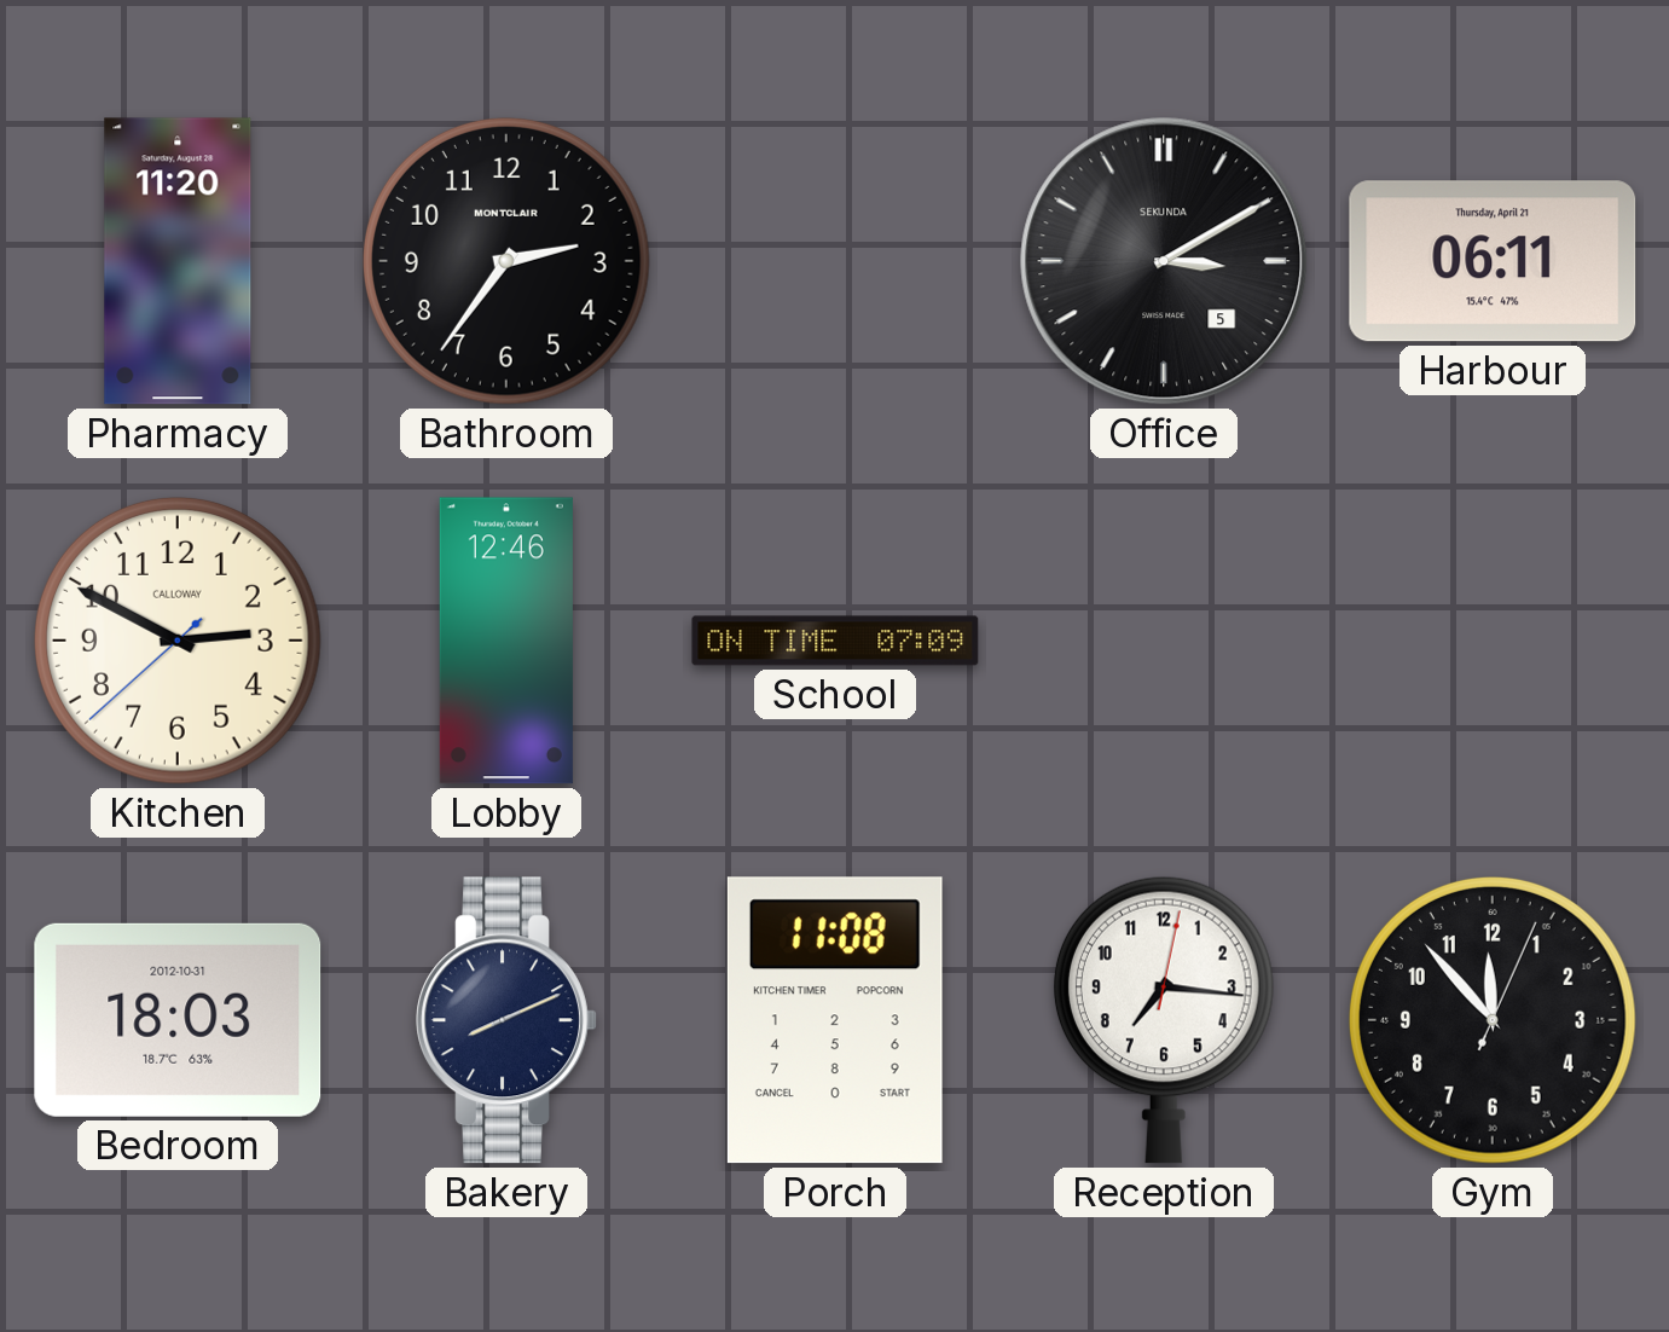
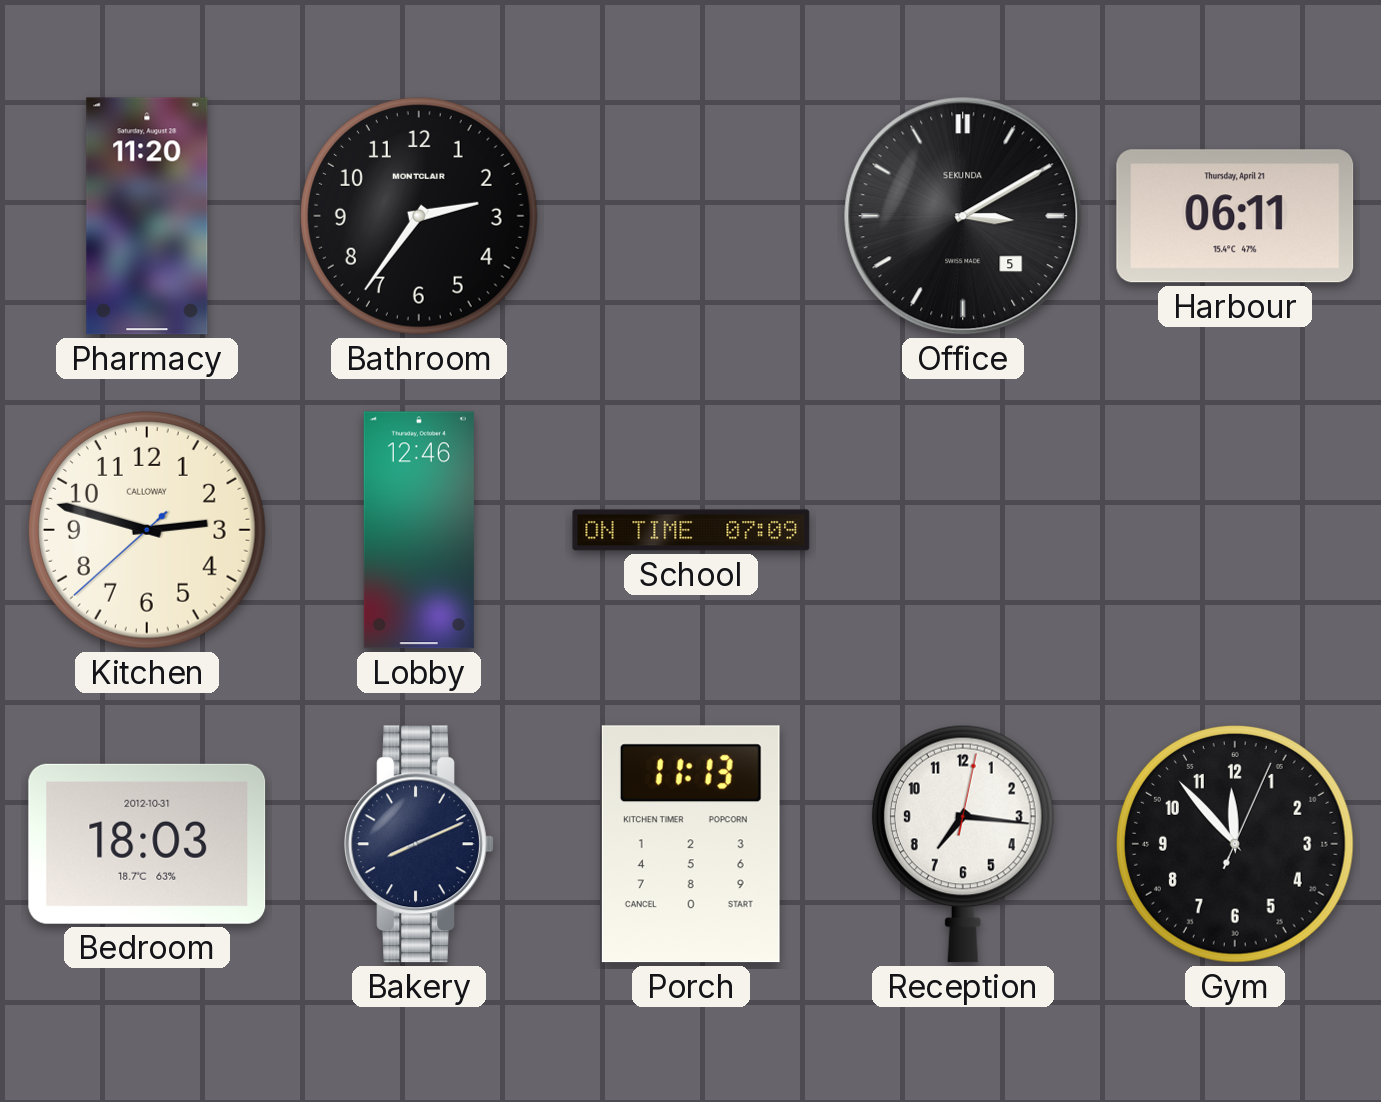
Kitchen: 2:49 -> 2:47 (148, 531)
Porch: 11:08 -> 11:13 (691, 844)
